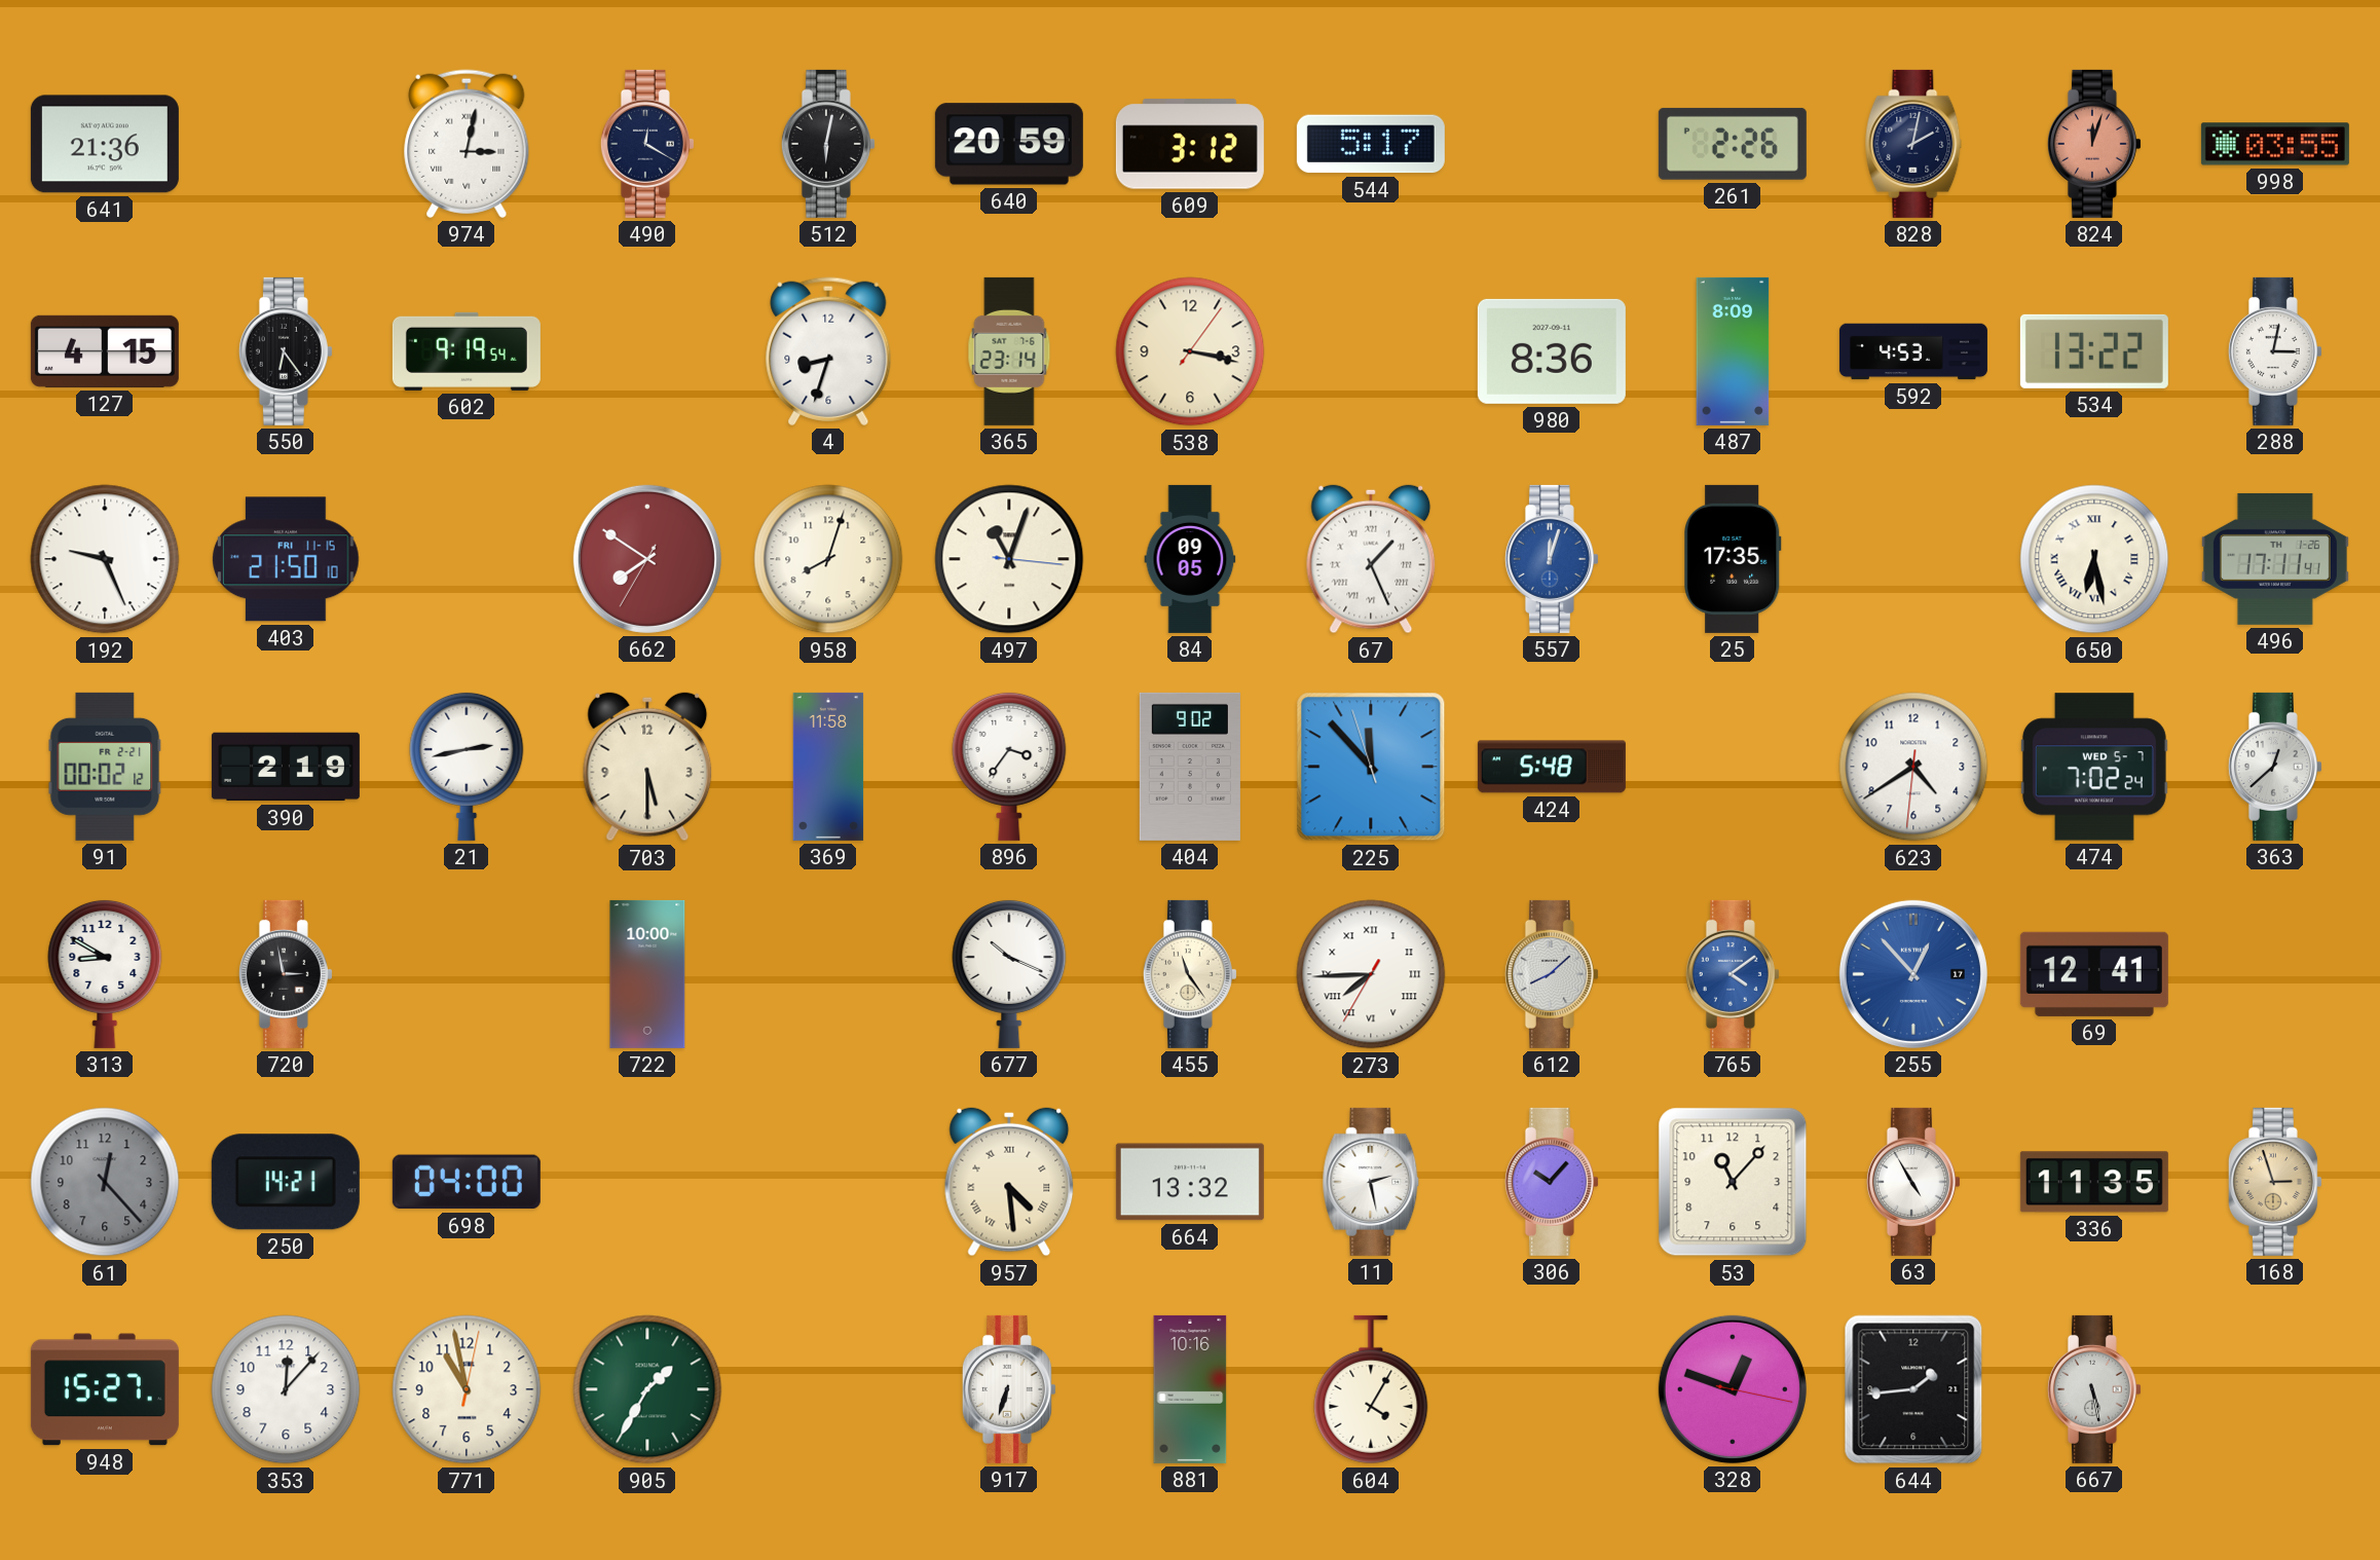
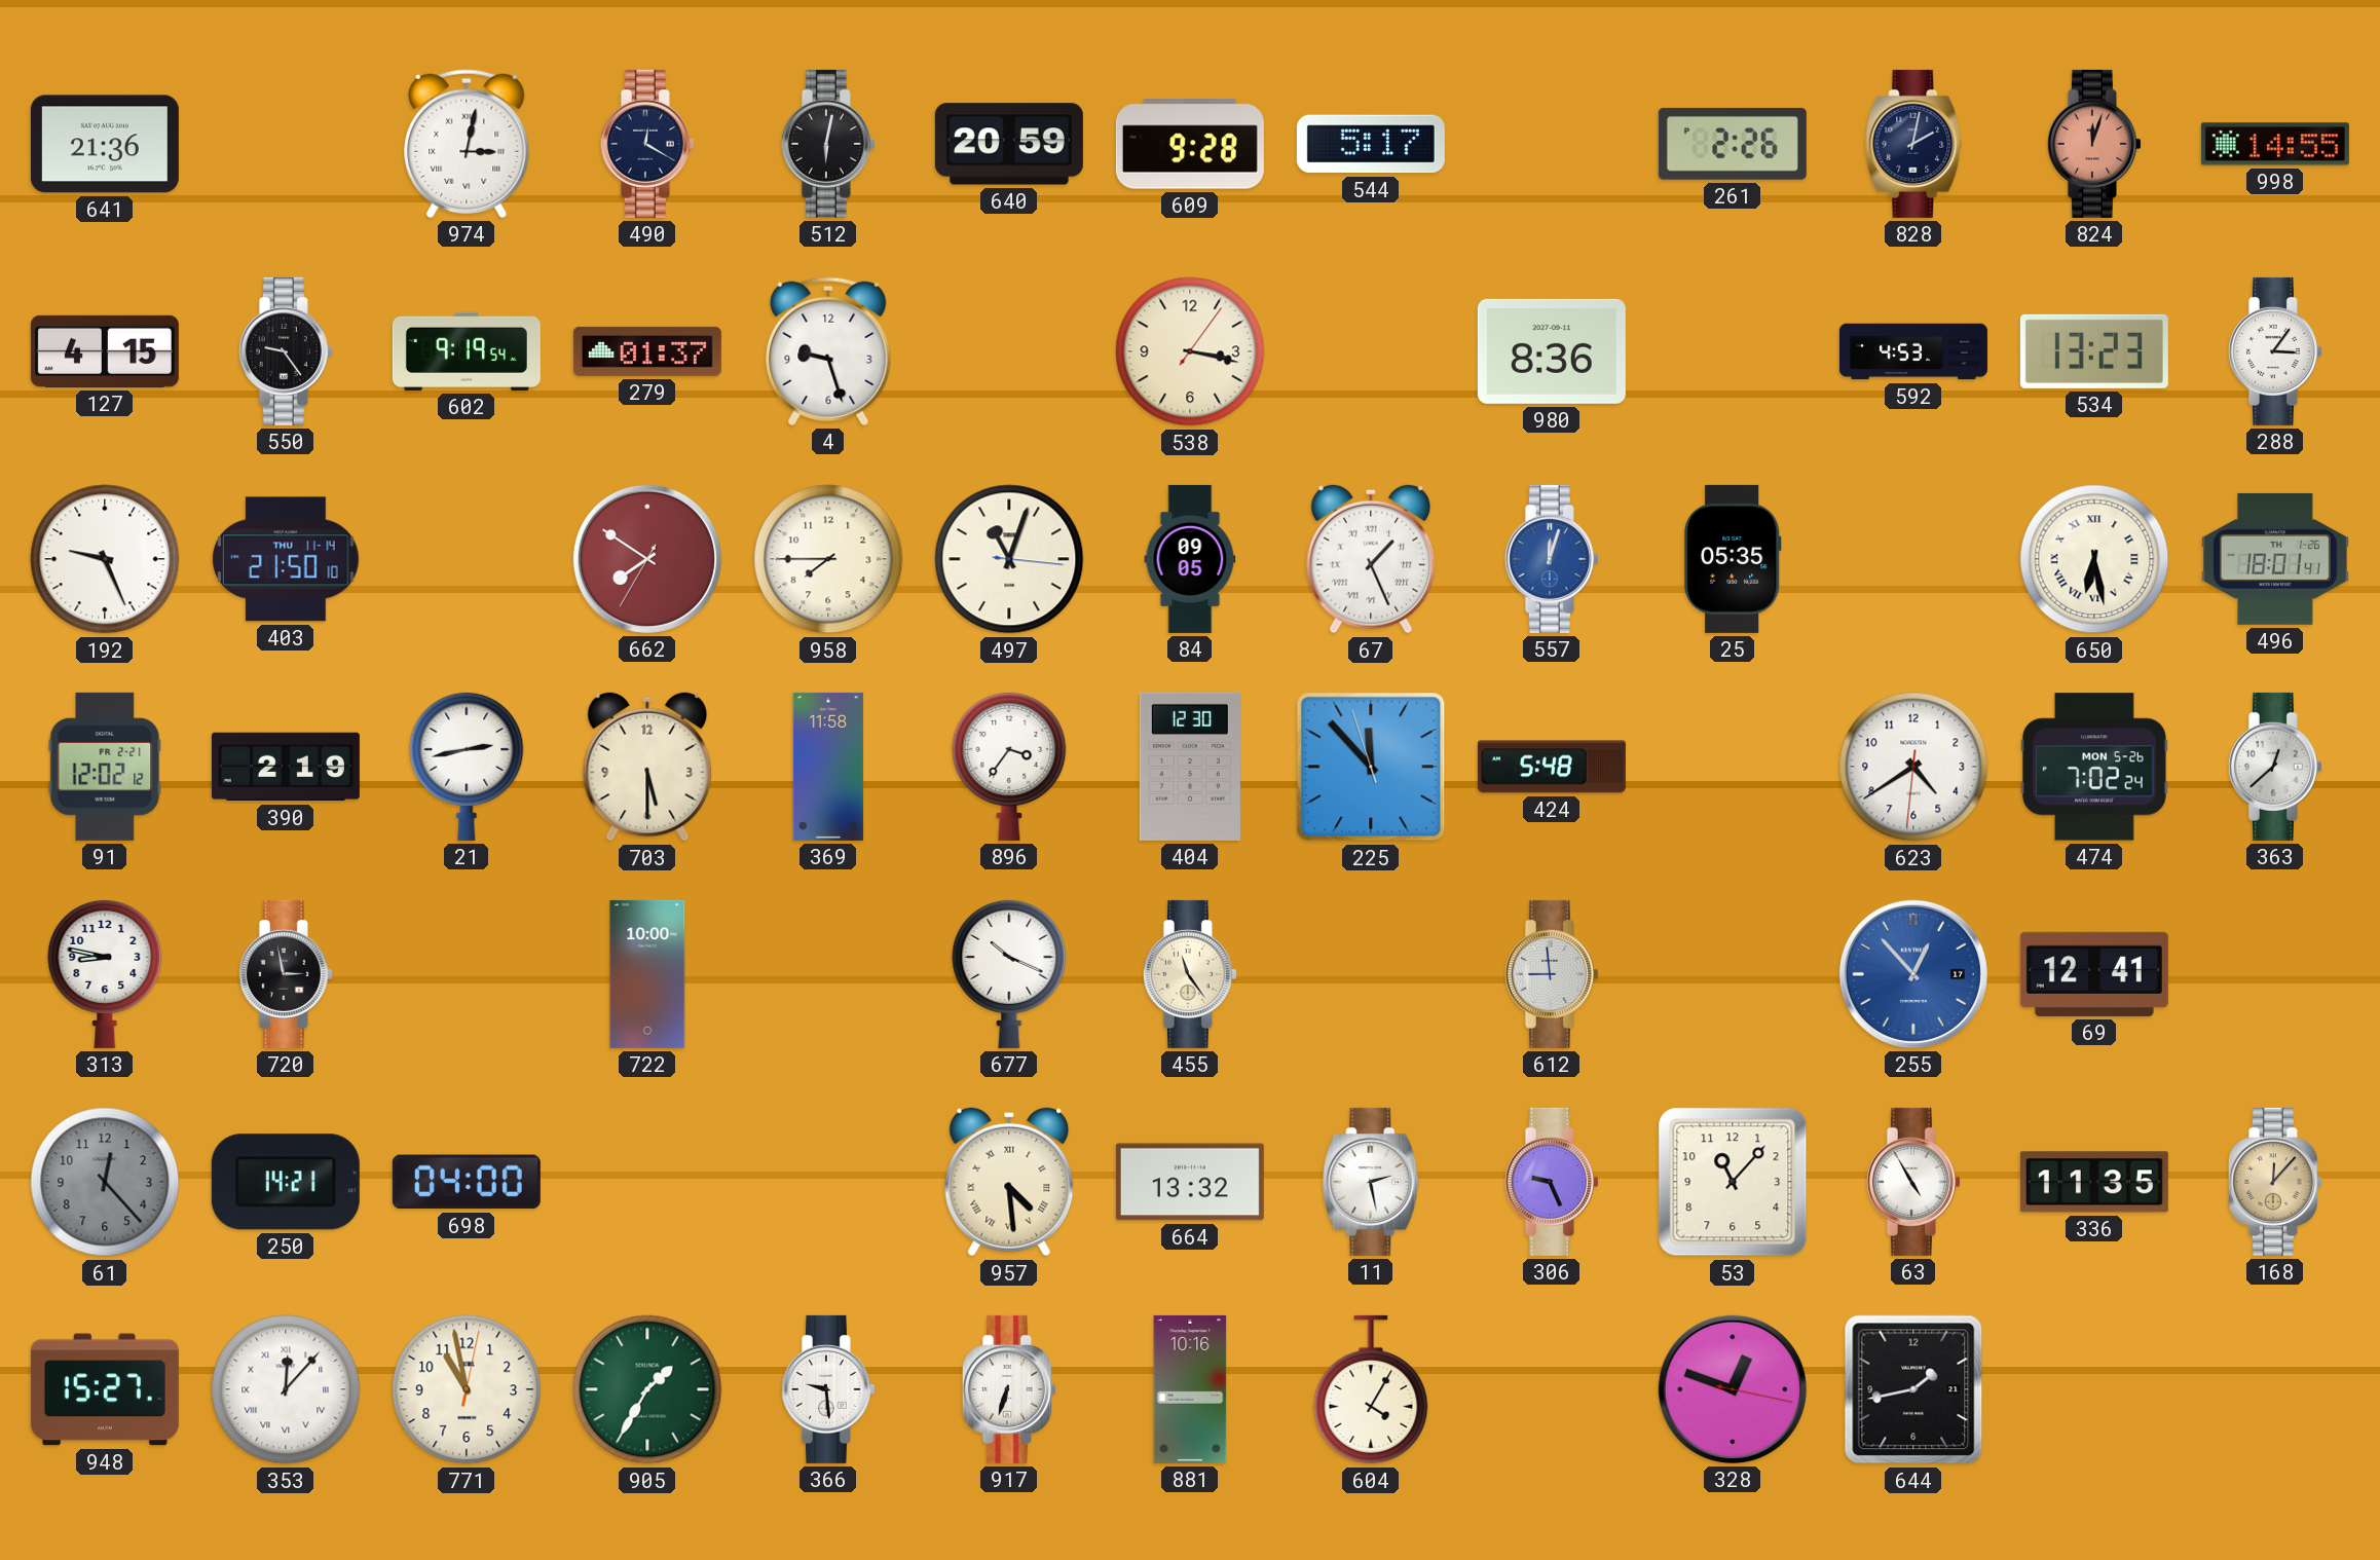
609: 3:12 -> 9:28 (1190, 144)
998: 03:55 -> 14:55 (2275, 144)
550: 6:24 -> 9:24 (286, 351)
279: none -> 01:37 (647, 351)
4: 8:33 -> 9:27 (828, 351)
365: 23:14 -> none (1009, 351)
487: 8:09 -> none (1733, 351)
534: 13:22 -> 13:23 (2094, 351)
288: 3:02 -> 3:06 (2275, 351)
403 date: FRI 11-15 -> THU 11-14 (286, 559)
958: 8:03 -> 7:45 (828, 559)
25: 17:35 -> 05:35 (1734, 559)
496: 17:11 -> 18:01 (2275, 559)
91: 00:02 -> 12:02 (105, 767)
404: 9:02 -> 12:30 (1190, 767)
474 date: WED 5-7 -> MON 5-26 (2094, 767)
313: 8:50 -> 8:47 (105, 973)
273: 7:44 -> none (1371, 974)
612: 8:08 -> 8:59 (1552, 974)
765: 4:09 -> none (1733, 974)
306: 10:07 -> 9:26 (1552, 1182)
168: 2:57 -> 12:07 (2275, 1182)
353 numerals: Arabic -> Roman (286, 1389)
366: none -> 9:29 (828, 1389)
644: 1:44 -> 1:43 (1913, 1389)
667: 5:28 -> none (2094, 1389)
